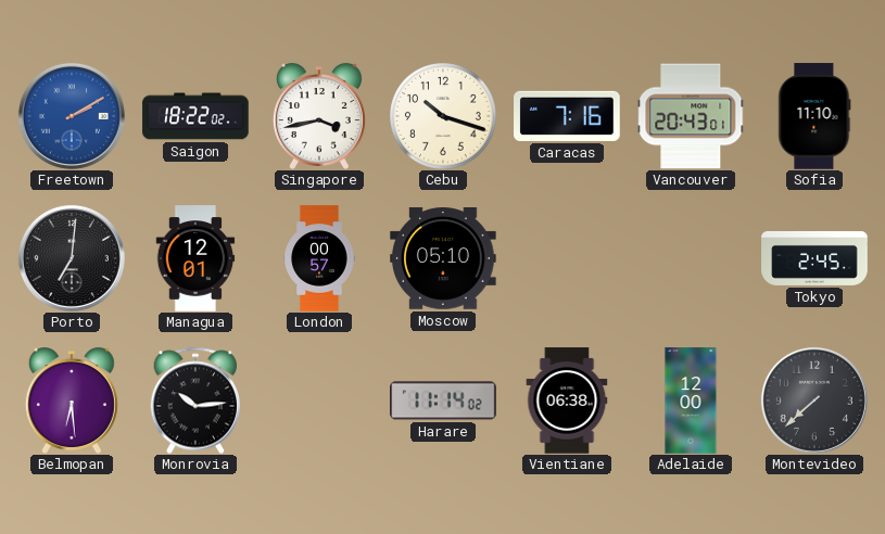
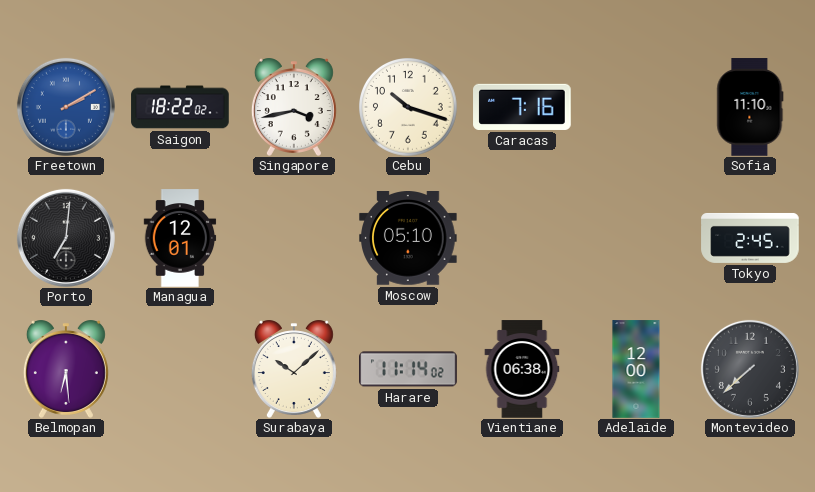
Vancouver: 20:43 -> none (691, 116)
London: 00:57 -> none (319, 258)
Monrovia: 10:14 -> none (195, 400)
Surabaya: none -> 10:08 (294, 369)
